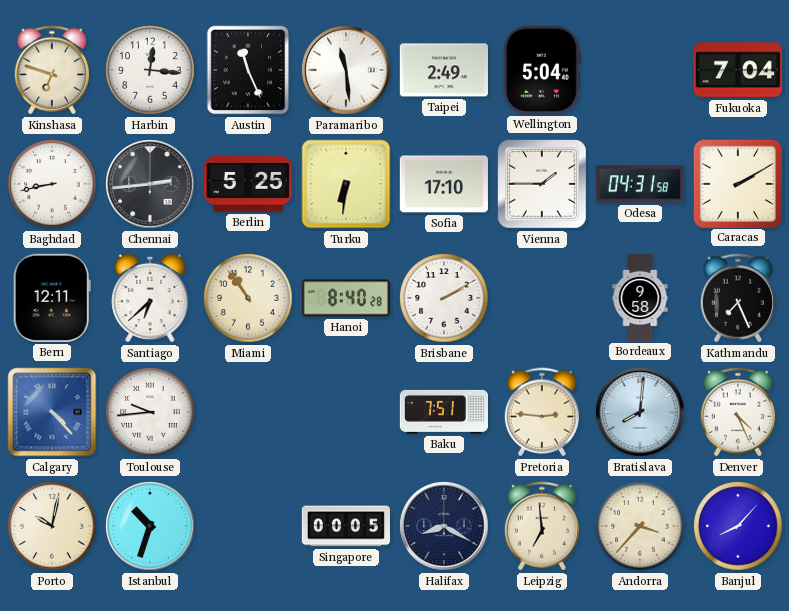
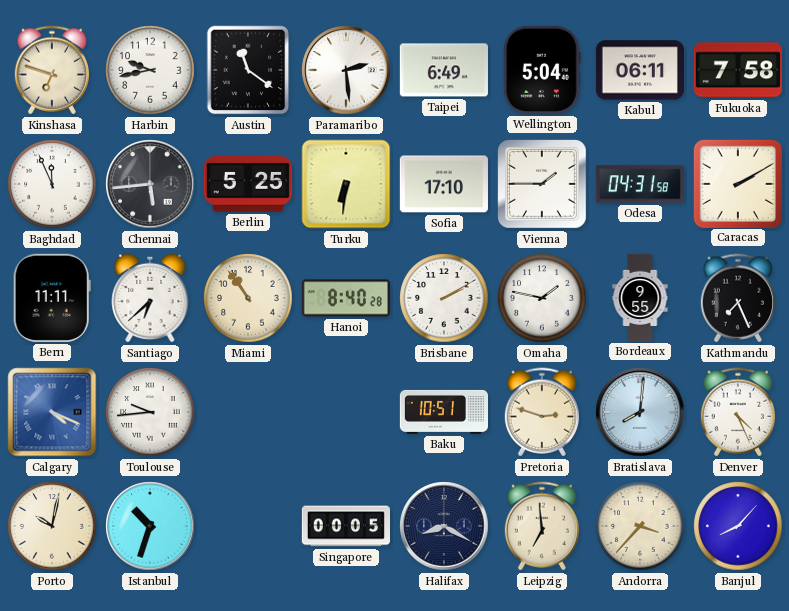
Harbin: 12:16 -> 9:43 (150, 70)
Austin: 11:26 -> 11:21 (248, 70)
Paramaribo: 11:29 -> 2:29 (346, 70)
Taipei: 2:49 -> 6:49 (444, 70)
Kabul: none -> 06:11 (639, 70)
Fukuoka: 7:04 -> 7:58 (738, 70)
Baghdad: 8:43 -> 11:56 (52, 184)
Chennai: 2:44 -> 5:44 (150, 184)
Bern: 12:11 -> 11:11 (52, 298)
Omaha: none -> 1:47 (542, 298)
Bordeaux: 9:58 -> 9:55 (640, 297)
Calgary: 4:23 -> 4:19 (52, 412)
Baku: 7:51 -> 10:51 (443, 412)
Pretoria: 2:46 -> 2:48 (542, 412)
